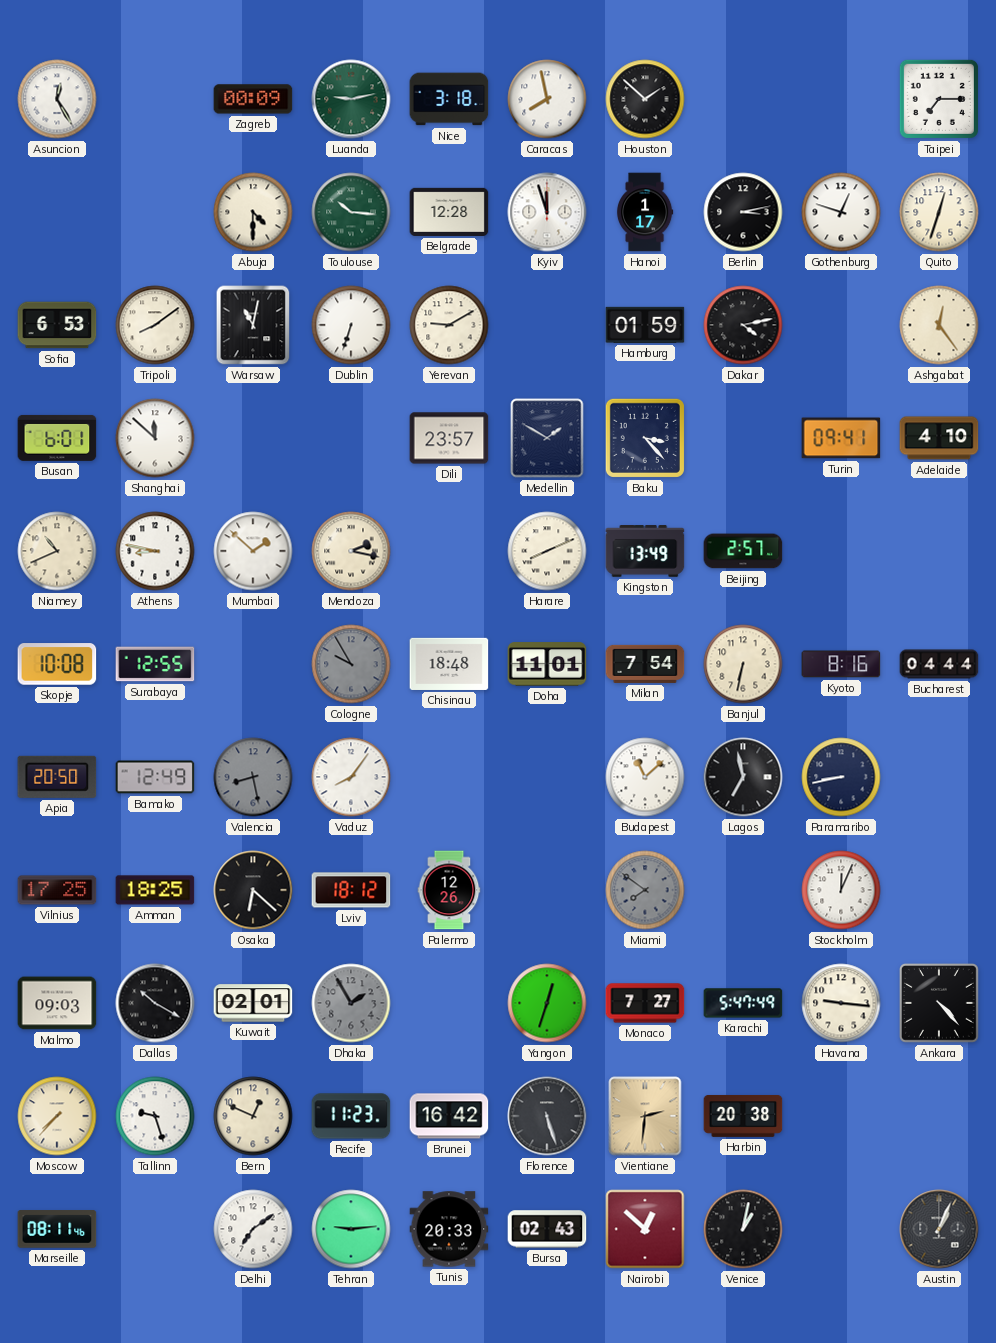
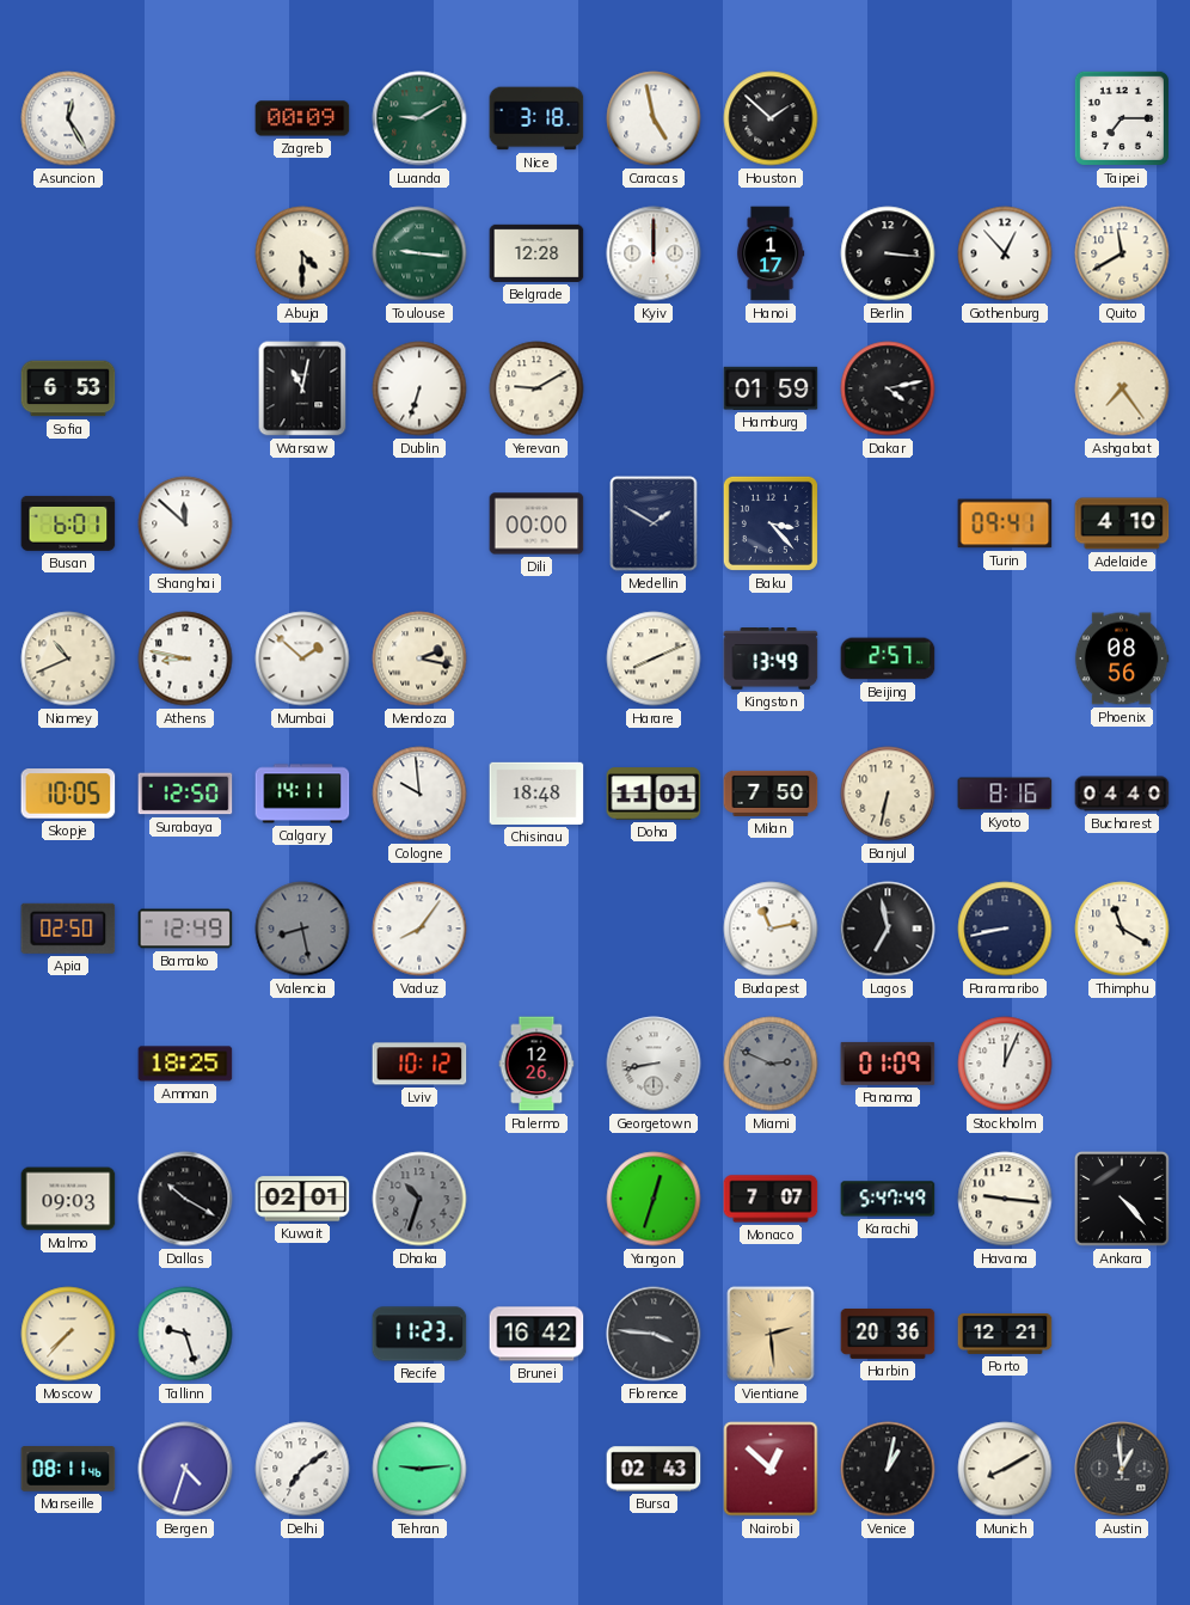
Luanda: 9:13 -> 9:10 (419, 118)
Caracas: 7:58 -> 4:58 (654, 118)
Toulouse: 10:16 -> 9:16 (419, 253)
Kyiv: 11:57 -> 12:00 (654, 253)
Berlin: 3:13 -> 3:16 (888, 253)
Gothenburg: 12:48 -> 12:53 (1005, 253)
Quito: 12:33 -> 11:40 (1122, 253)
Tripoli: 8:09 -> none (155, 325)
Ashgabat: 12:24 -> 7:24 (1122, 388)
Dili: 23:57 -> 00:00 (536, 523)
Phoenix: none -> 08:56 (1122, 658)
Skopje: 10:08 -> 10:05 (68, 794)
Surabaya: 12:55 -> 12:50 (185, 794)
Calgary: none -> 14:11 (302, 794)
Cologne: 9:55 -> 9:59 (419, 794)
Cologne dial: grey -> white (419, 794)
Milan: 7:54 -> 7:50 (771, 794)
Bucharest: 04:44 -> 04:40 (1122, 794)
Apia: 20:50 -> 02:50 (68, 929)
Budapest: 11:08 -> 11:13 (771, 929)
Thimphu: none -> 11:20 (1122, 929)
Vilnius: 17:25 -> none (57, 890)
Osaka: 6:22 -> none (253, 890)
Lviv: 18:12 -> 10:12 (419, 1064)
Georgetown: none -> 8:43 (654, 1064)
Miami: 7:51 -> 2:49 (771, 1064)
Panama: none -> 01:09 (888, 1064)
Dhaka: 1:55 -> 10:33 (419, 1199)
Monaco: 7:27 -> 7:07 (771, 1199)
Bern: 12:49 -> none (253, 1116)
Florence: 5:27 -> 3:46 (654, 1334)
Vientiane: 2:31 -> 2:29 (771, 1334)
Harbin: 20:38 -> 20:36 (888, 1334)
Porto: none -> 12:21 (1005, 1334)
Bergen: none -> 4:33 (185, 1469)
Tunis: 20:33 -> none (449, 1229)
Munich: none -> 8:10 (1005, 1469)
Austin: 1:04 -> 12:59 (1122, 1469)
